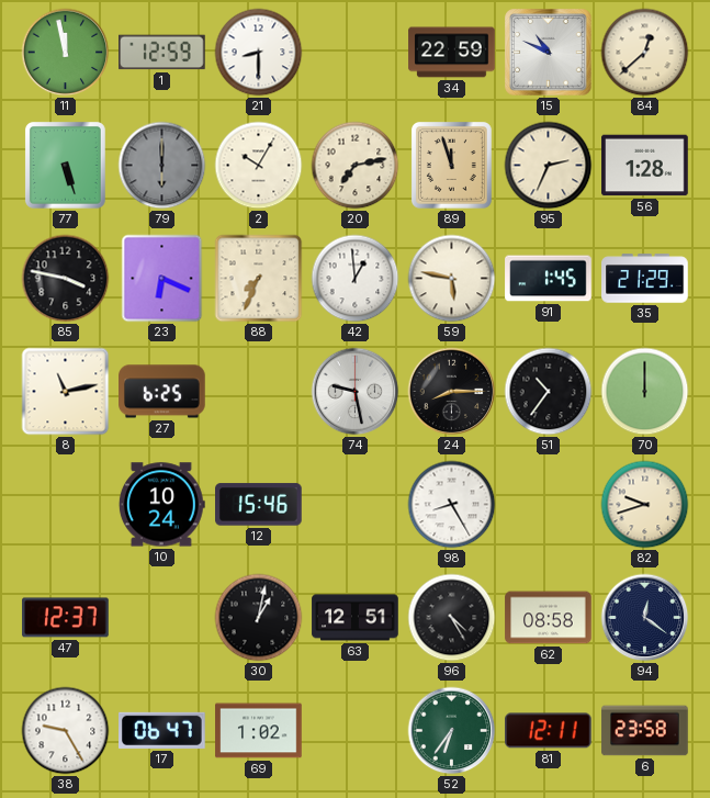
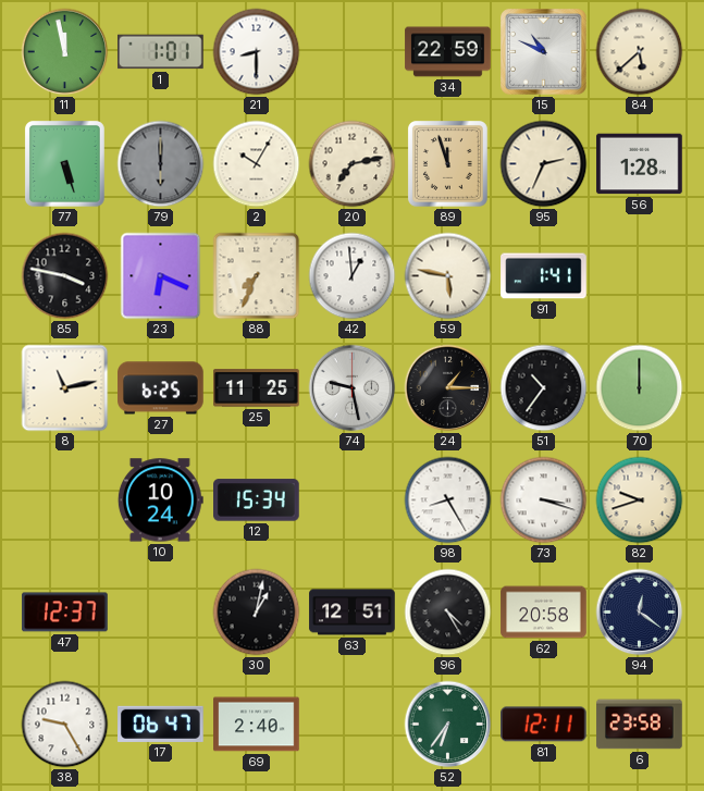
1: 12:59 -> 1:01 (161, 52)
84: 12:38 -> 5:38 (640, 52)
91: 1:45 -> 1:41 (544, 276)
35: 21:29 -> none (645, 279)
25: none -> 11:25 (257, 388)
24: 8:15 -> 1:15 (448, 388)
12: 15:46 -> 15:34 (257, 500)
73: none -> 3:18 (544, 500)
62: 08:58 -> 20:58 (544, 613)
69: 1:02 -> 2:40 (257, 725)
